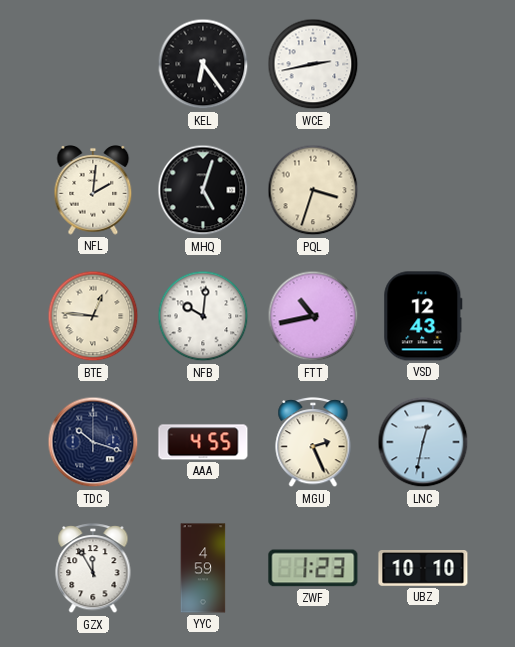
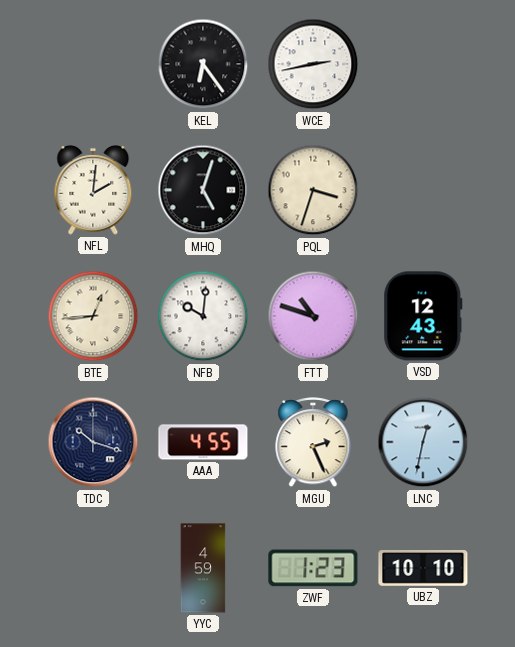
BTE: 12:46 -> 12:44 (93, 316)
FTT: 10:43 -> 10:48 (313, 316)
GZX: 11:55 -> none (93, 569)
